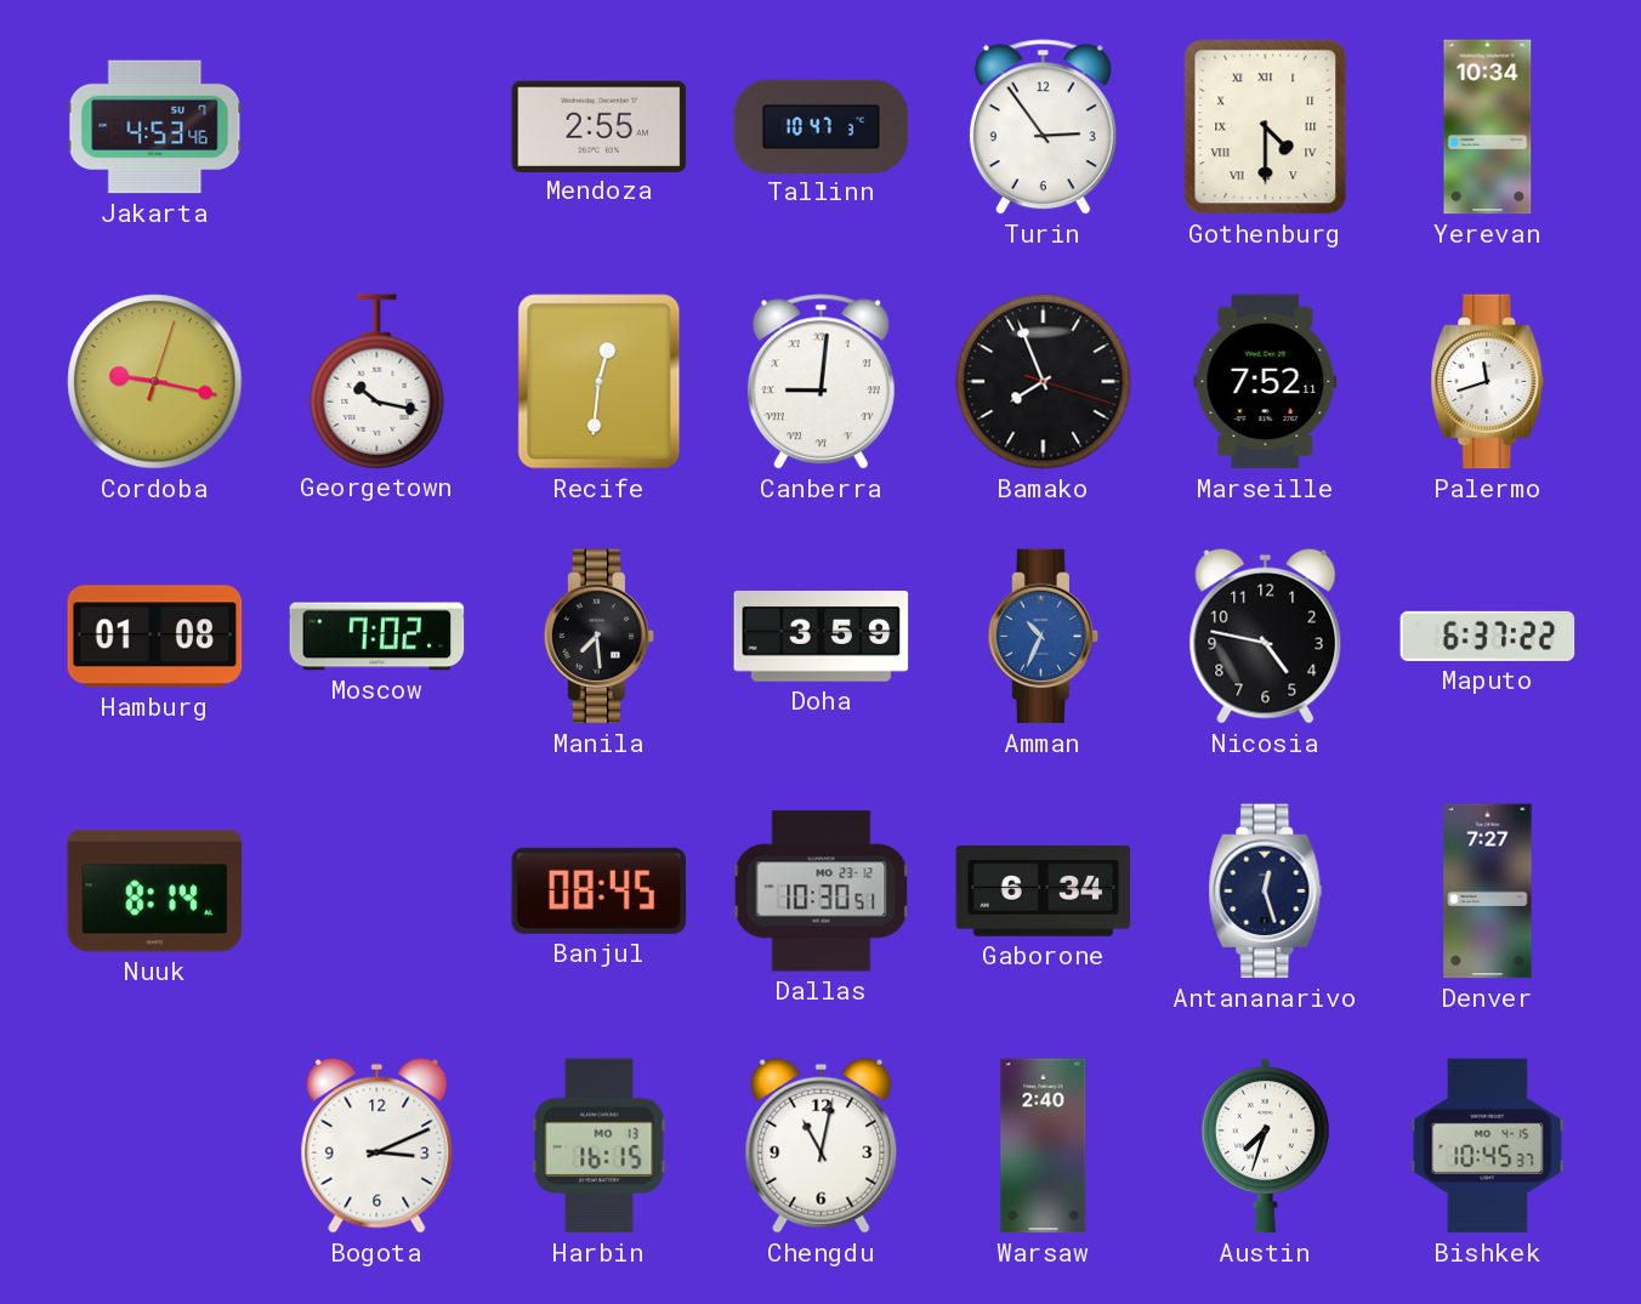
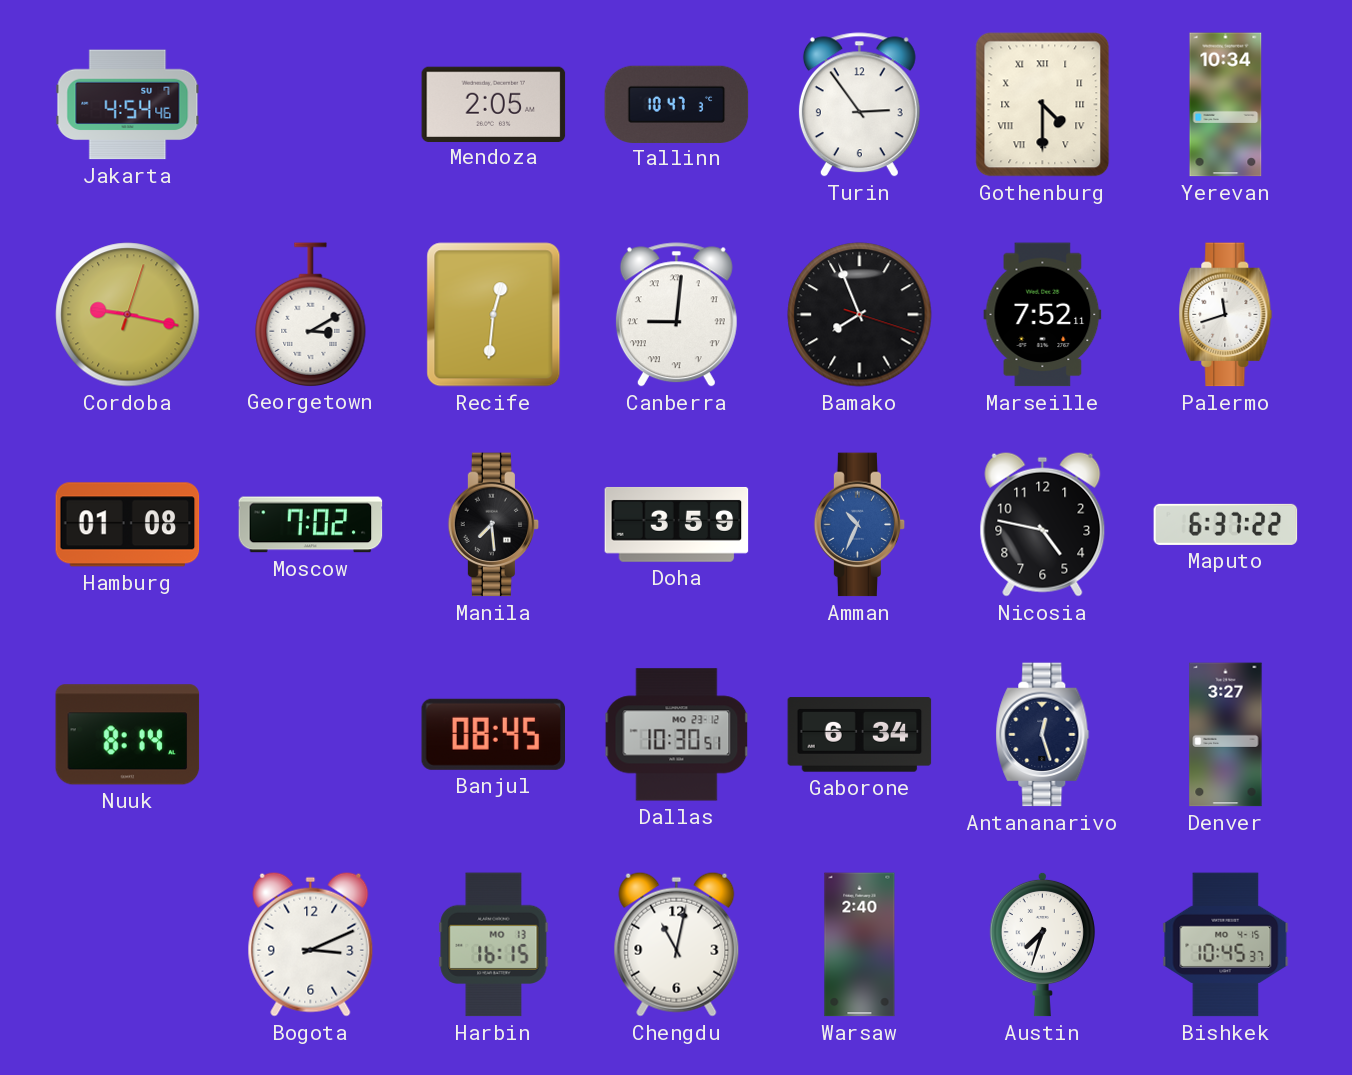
Jakarta: 4:53 -> 4:54 (128, 105)
Mendoza: 2:55 -> 2:05 (494, 104)
Georgetown: 10:17 -> 3:10 (311, 314)
Denver: 7:27 -> 3:27 (1226, 735)
